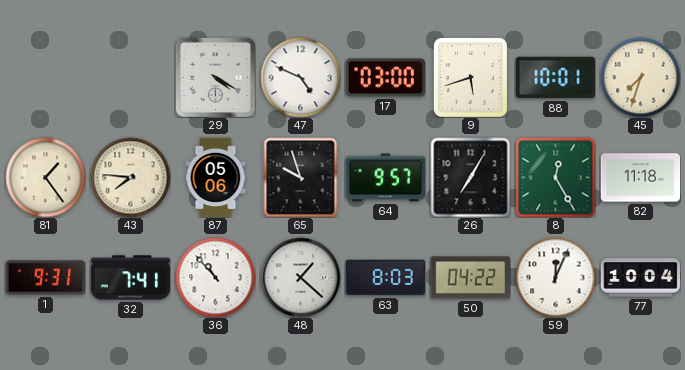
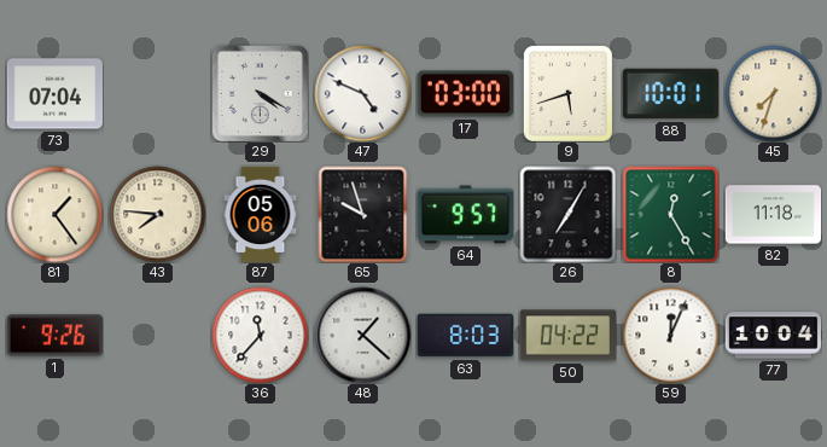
73: none -> 07:04 (54, 94)
1: 9:31 -> 9:26 (54, 336)
32: 7:41 -> none (130, 278)
36: 10:53 -> 11:37 (260, 335)
